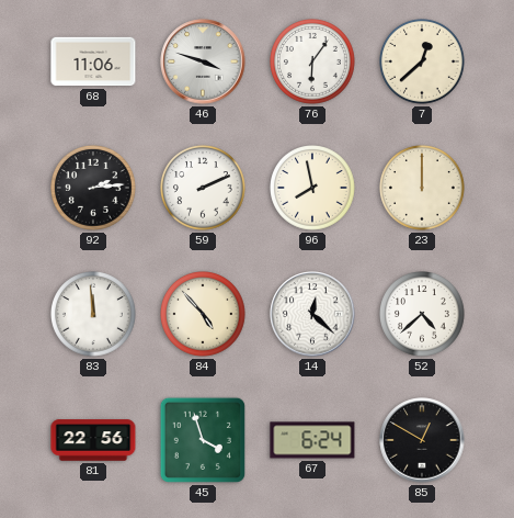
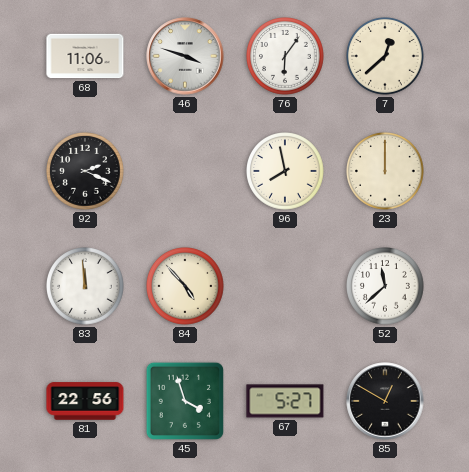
92: 2:14 -> 2:19 (86, 172)
59: 2:11 -> none (204, 189)
14: 12:22 -> none (312, 314)
52: 4:38 -> 11:38 (386, 287)
67: 6:24 -> 5:27 (285, 401)
